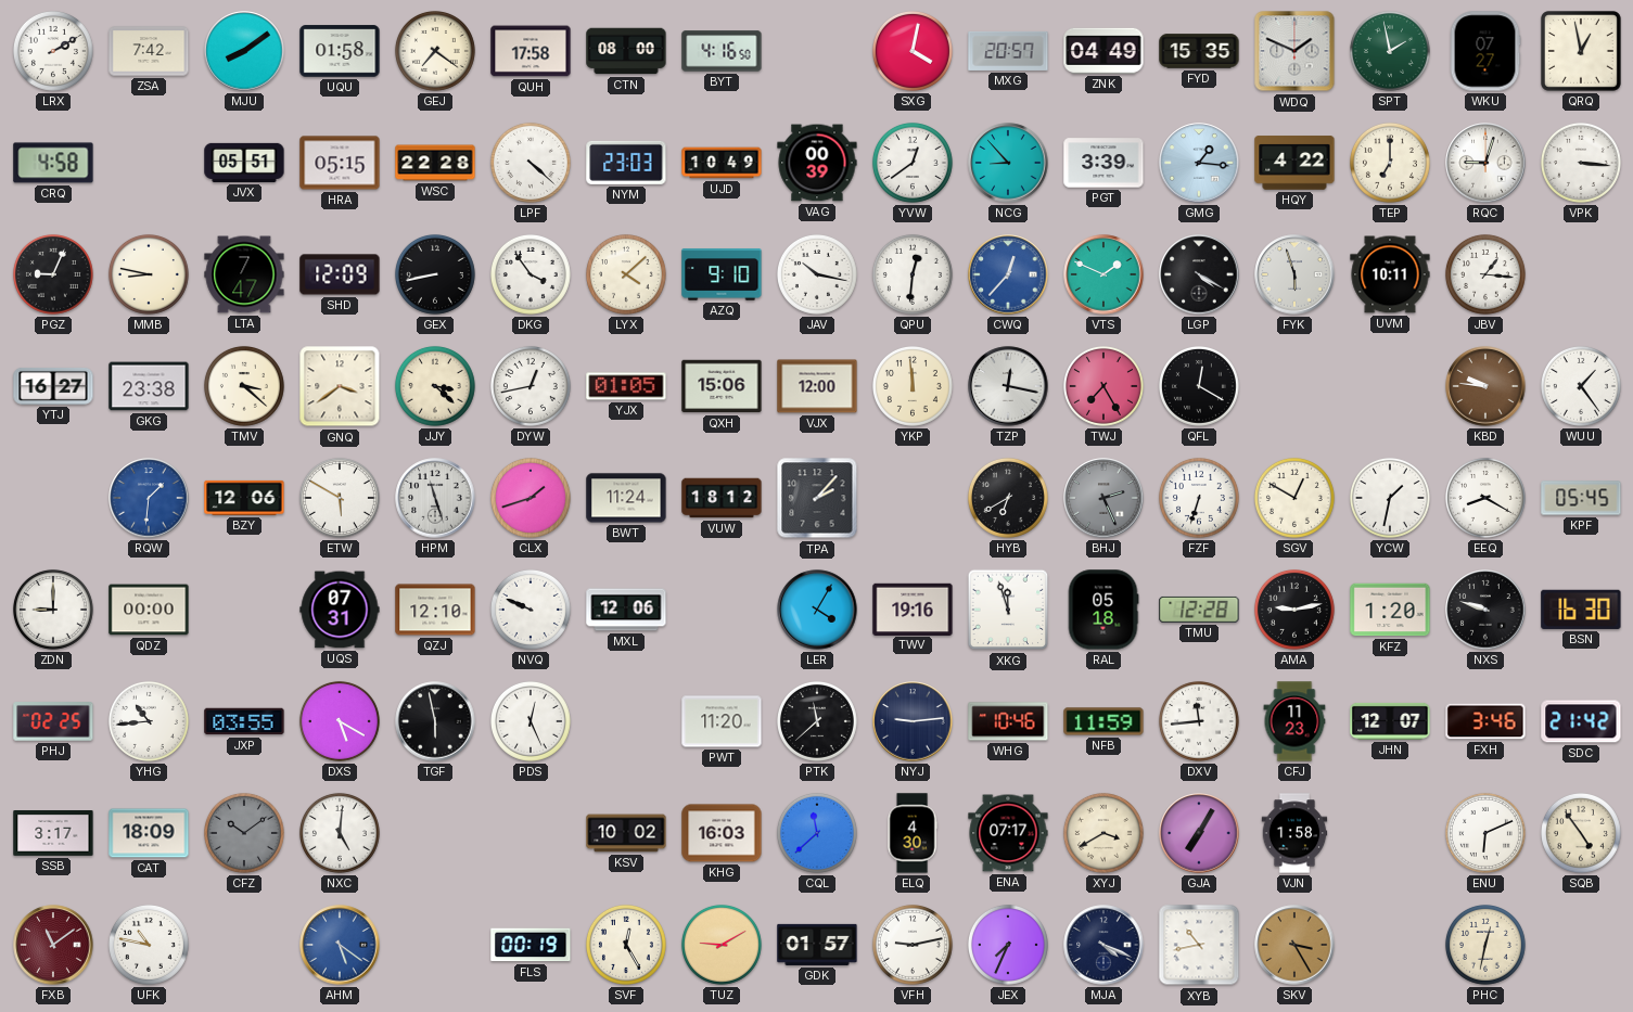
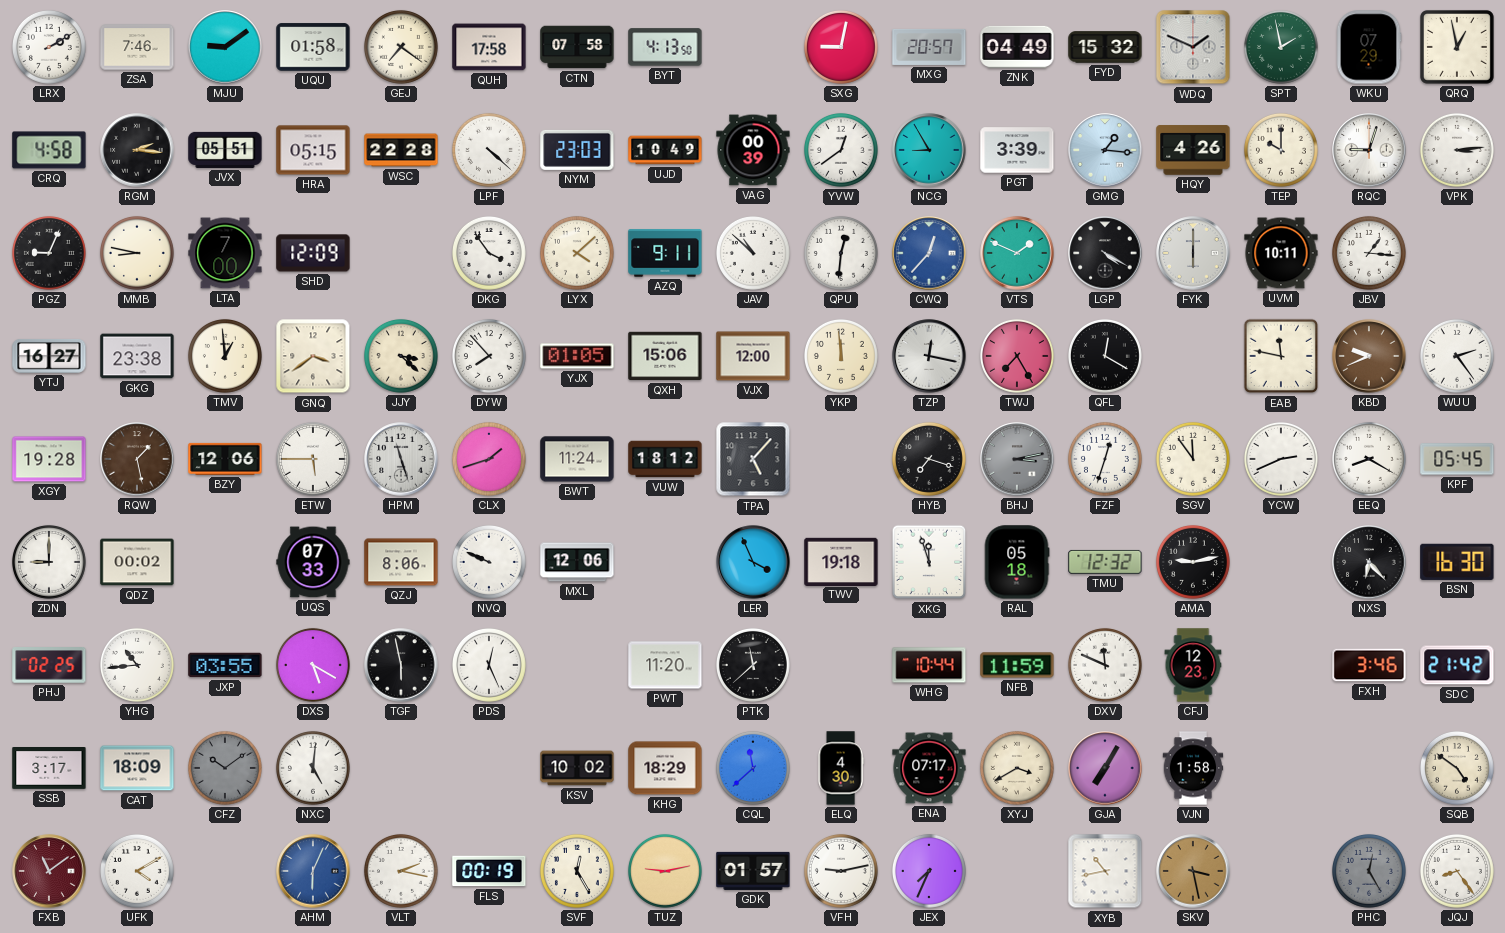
ZSA: 7:42 -> 7:46 (137, 47)
MJU: 8:09 -> 9:09 (225, 47)
CTN: 08:00 -> 07:58 (577, 47)
BYT: 4:16 -> 4:13 (665, 47)
SXG: 4:02 -> 9:02 (841, 47)
FYD: 15:35 -> 15:32 (1105, 47)
WKU: 07:27 -> 07:29 (1369, 47)
RGM: none -> 2:16 (137, 150)
NCG: 8:53 -> 8:55 (929, 150)
HQY: 4:22 -> 4:26 (1193, 150)
TEP: 7:00 -> 10:00 (1281, 150)
VPK: 3:16 -> 3:14 (1457, 150)
LTA: 7:47 -> 7:00 (225, 253)
GEX: 8:43 -> none (435, 274)
AZQ: 9:10 -> 9:11 (665, 253)
JAV: 10:17 -> 10:52 (753, 253)
FYK: 5:57 -> 6:00 (1193, 253)
TMV: 3:22 -> 12:59 (225, 356)
DYW: 12:43 -> 7:53 (489, 356)
EAB: none -> 11:47 (1281, 356)
KBD: 9:46 -> 9:41 (1369, 356)
WUU: 1:24 -> 2:24 (1457, 356)
XGY: none -> 19:28 (49, 459)
RQW: 1:31 -> 1:28 (137, 459)
RQW dial: blue -> brown (137, 459)
ETW: 5:50 -> 5:45 (313, 459)
TPA: 2:07 -> 5:07 (753, 459)
HYB: 6:40 -> 7:18 (929, 459)
BHJ: 2:26 -> 3:13 (1017, 459)
FZF: 6:33 -> 12:33 (1105, 459)
SGV: 12:50 -> 11:54 (1193, 459)
YCW: 1:32 -> 2:41 (1281, 459)
QDZ: 00:00 -> 00:02 (137, 562)
UQS: 07:31 -> 07:33 (313, 562)
QZJ: 12:10 -> 8:06 (401, 562)
LER: 4:05 -> 3:56 (753, 562)
TWV: 19:16 -> 19:18 (841, 561)
TMU: 12:28 -> 12:32 (1105, 562)
KFZ: 1:20 -> none (1390, 610)
NXS: 9:48 -> 6:23 (1369, 562)
NYJ: 9:14 -> none (913, 721)
WHG: 10:46 -> 10:44 (929, 665)
DXV: 11:44 -> 11:49 (1105, 665)
CFJ: 11:23 -> 12:23 (1193, 665)
JHN: 12:07 -> none (1390, 721)
KHG: 16:03 -> 18:29 (665, 768)
ENU: 6:11 -> none (1485, 833)
SQB: 4:54 -> 4:51 (1457, 768)
UFK: 10:47 -> 4:10 (137, 871)
AHM: 5:21 -> 6:04 (313, 871)
VLT: none -> 2:17 (401, 871)
TUZ: 9:10 -> 9:13 (665, 871)
MJA: 4:19 -> none (1103, 945)
SKV: 3:25 -> 3:28 (1193, 871)
PHC: 12:32 -> 12:25 (1369, 871)
PHC dial: cream -> grey (1369, 871)
JQJ: none -> 8:24 (1457, 871)
